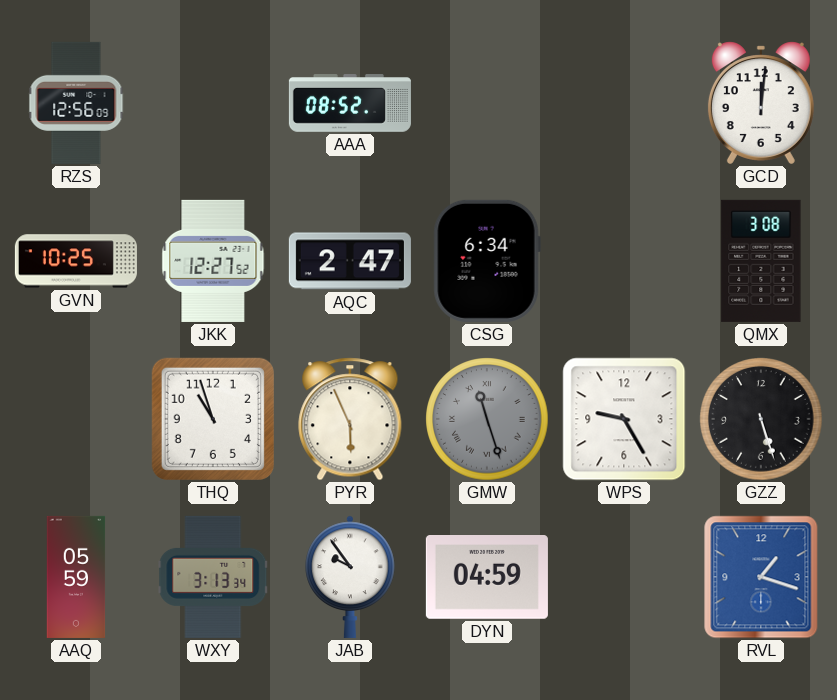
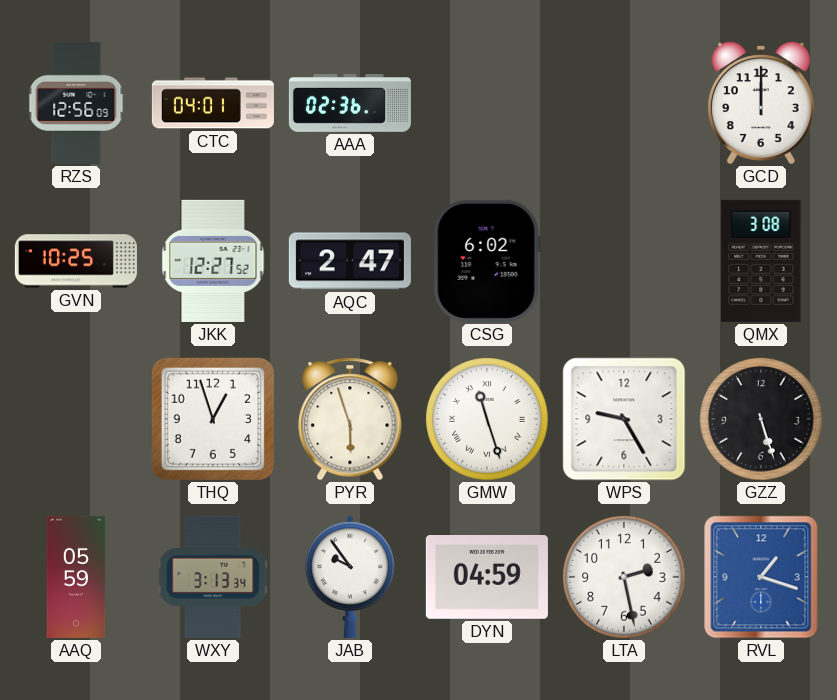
CTC: none -> 04:01 (213, 103)
AAA: 08:52 -> 02:36 (350, 103)
GCD: 12:01 -> 12:00 (761, 103)
CSG: 6:34 -> 6:02 (487, 261)
THQ: 10:57 -> 12:57 (213, 419)
PYR: 5:56 -> 5:57 (350, 419)
GMW dial: grey -> white (487, 419)
LTA: none -> 2:28 (624, 577)
